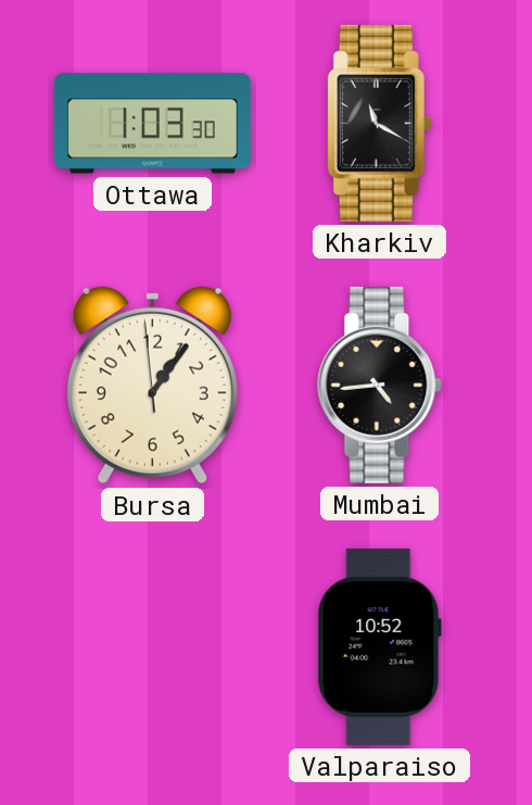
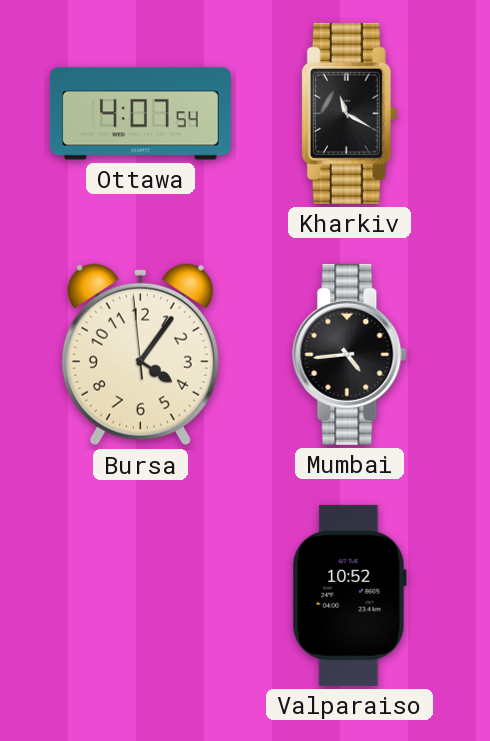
Ottawa: 1:03 -> 4:07 (140, 114)
Bursa: 1:05 -> 4:05 (140, 355)
